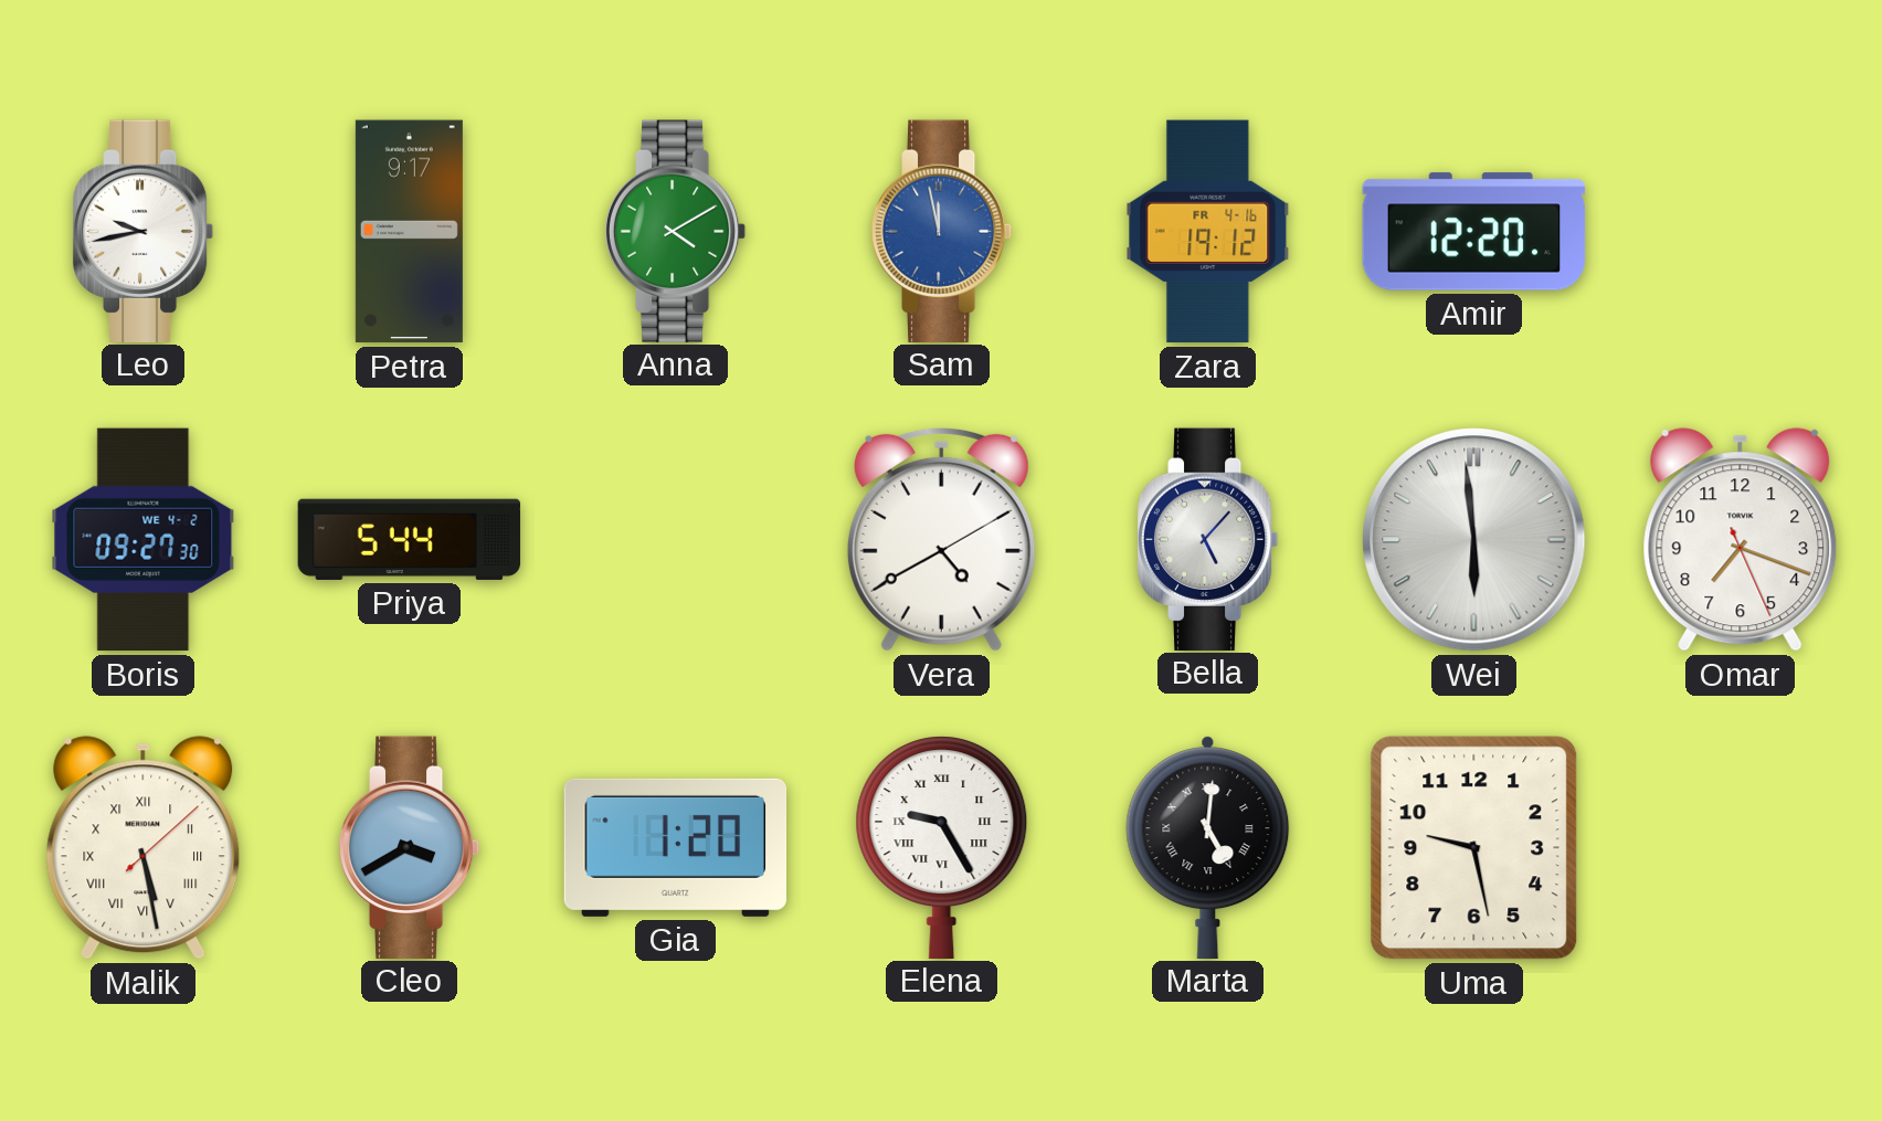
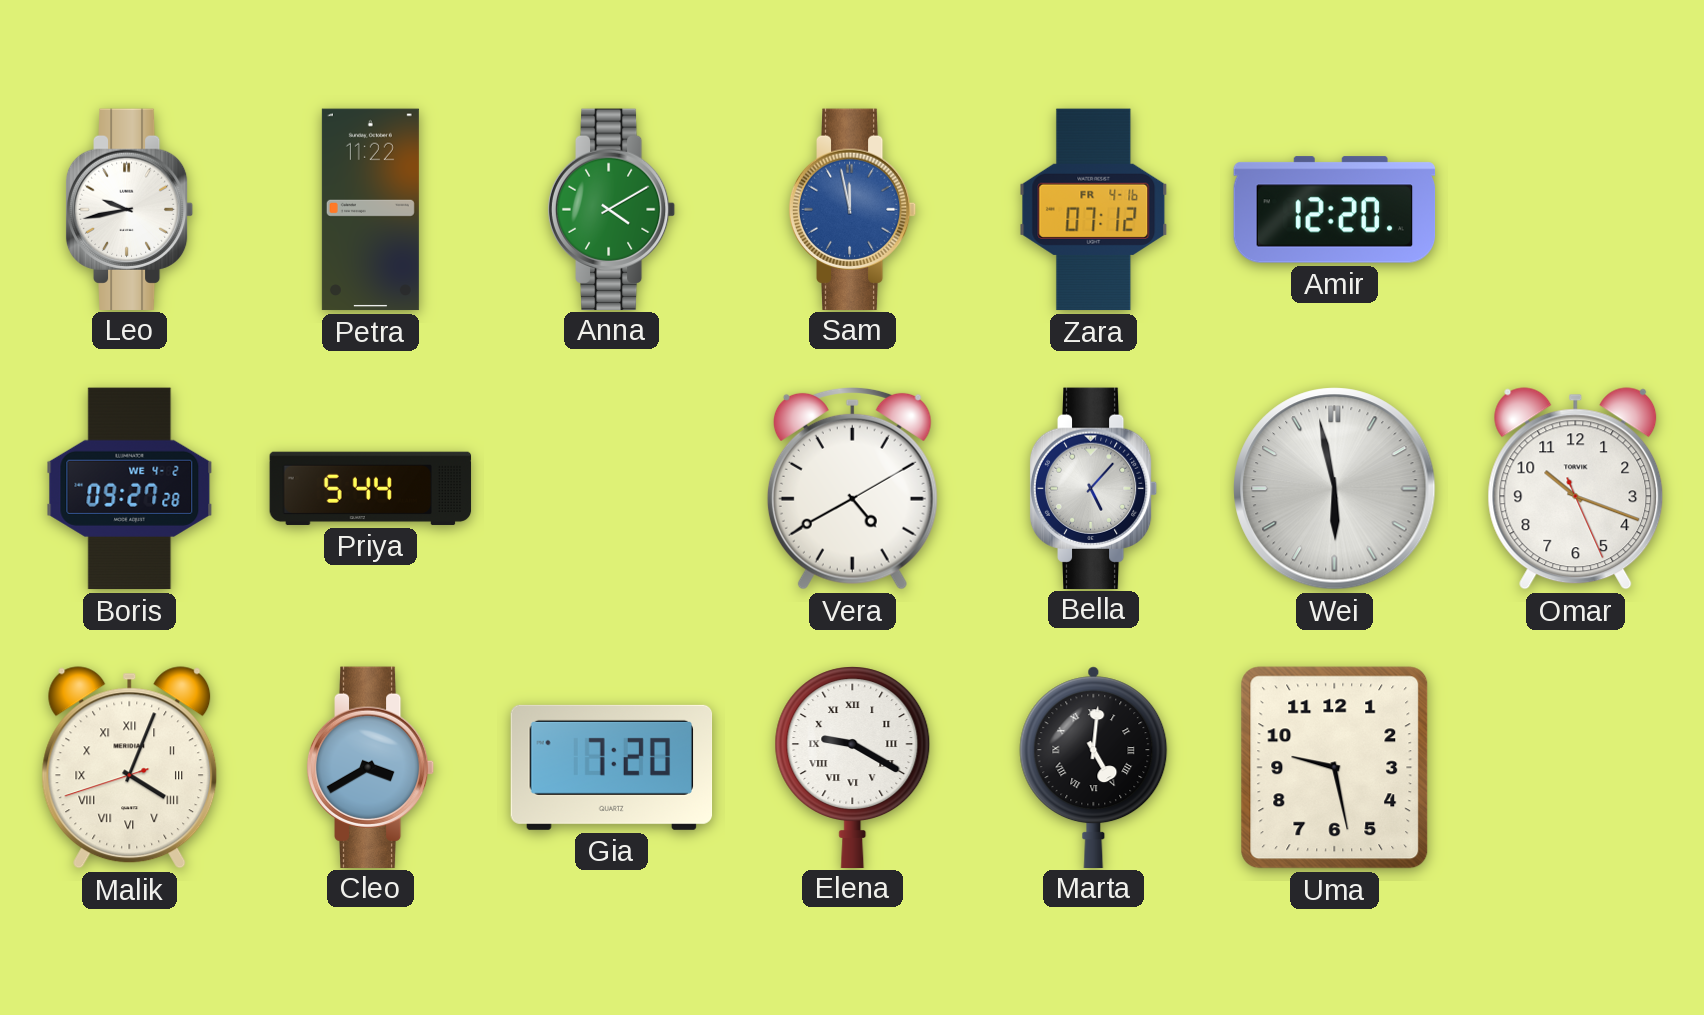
Petra: 9:17 -> 11:22 (370, 210)
Zara: 19:12 -> 07:12 (1094, 210)
Boris: 09:27:30 -> 09:27:28 (130, 489)
Wei: 5:59 -> 5:58 (1335, 489)
Omar: 7:18 -> 10:18 (1576, 489)
Malik: 5:28 -> 4:03 (130, 768)
Gia: 1:20 -> 7:20 (612, 767)
Elena: 9:25 -> 9:20 (853, 767)
